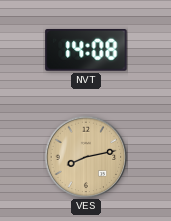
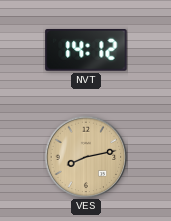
NVT: 14:08 -> 14:12 (86, 51)
